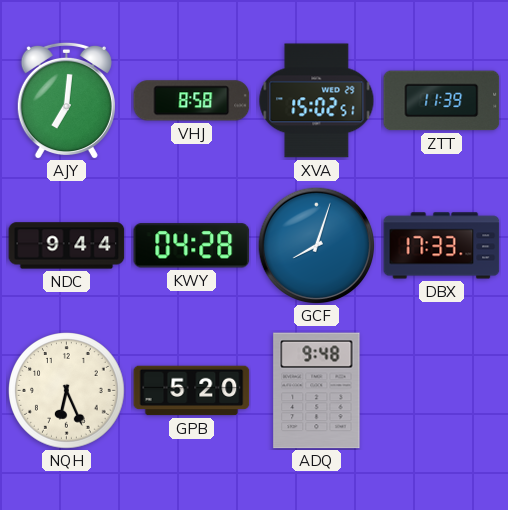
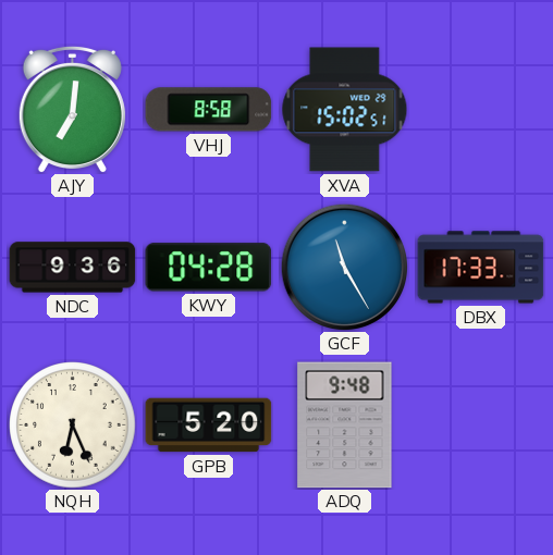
ZTT: 11:39 -> none (442, 101)
NDC: 9:44 -> 9:36 (73, 268)
GCF: 8:03 -> 11:25 (344, 267)
